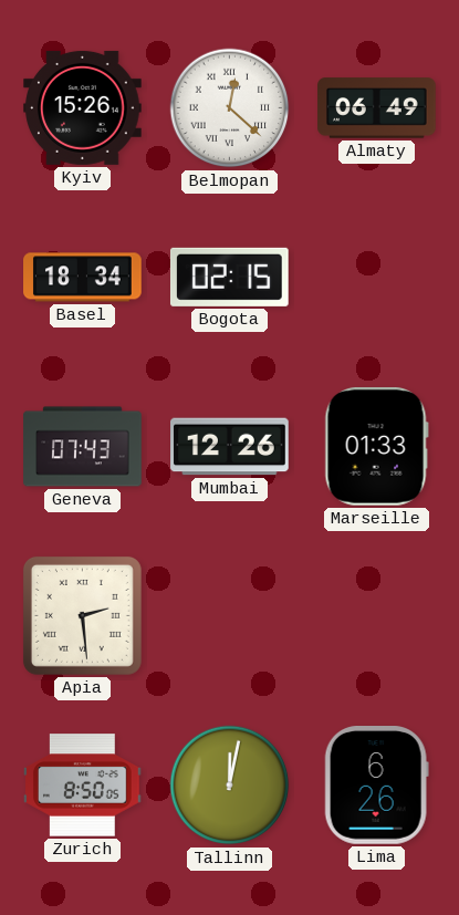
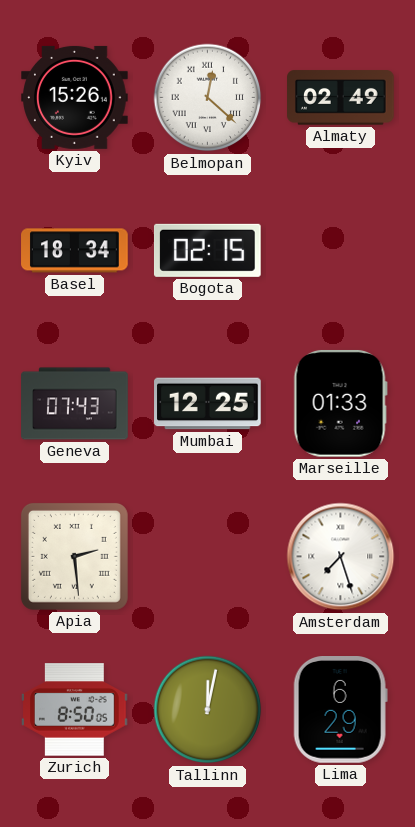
Almaty: 06:49 -> 02:49 (341, 98)
Mumbai: 12:26 -> 12:25 (208, 404)
Amsterdam: none -> 7:27 (341, 557)
Lima: 6:26 -> 6:29 (340, 710)
